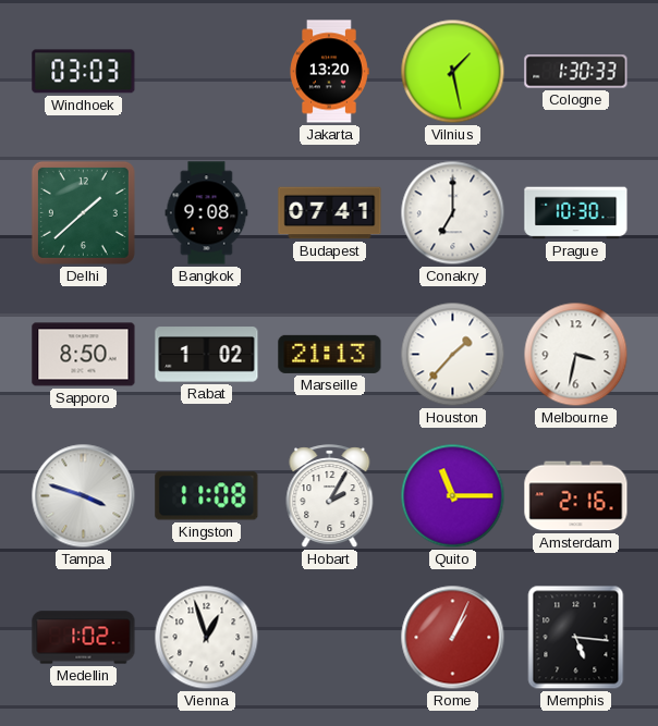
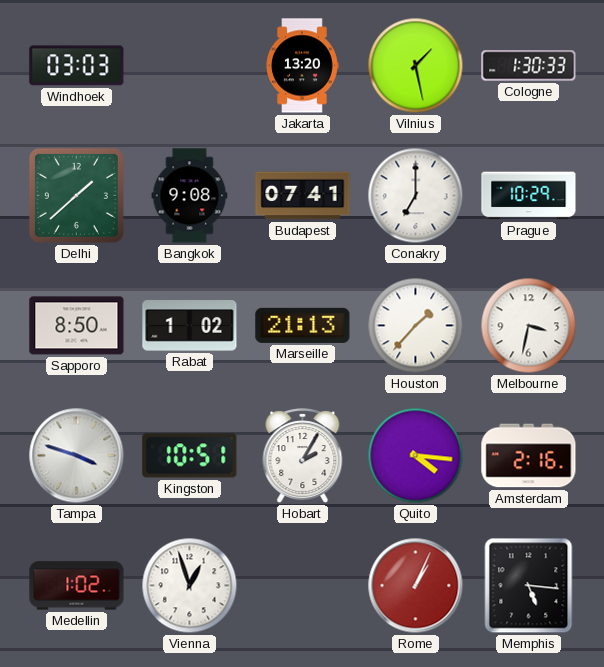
Prague: 10:30 -> 10:29 (529, 196)
Kingston: 11:08 -> 10:51 (190, 456)
Quito: 11:15 -> 4:16 (416, 456)
